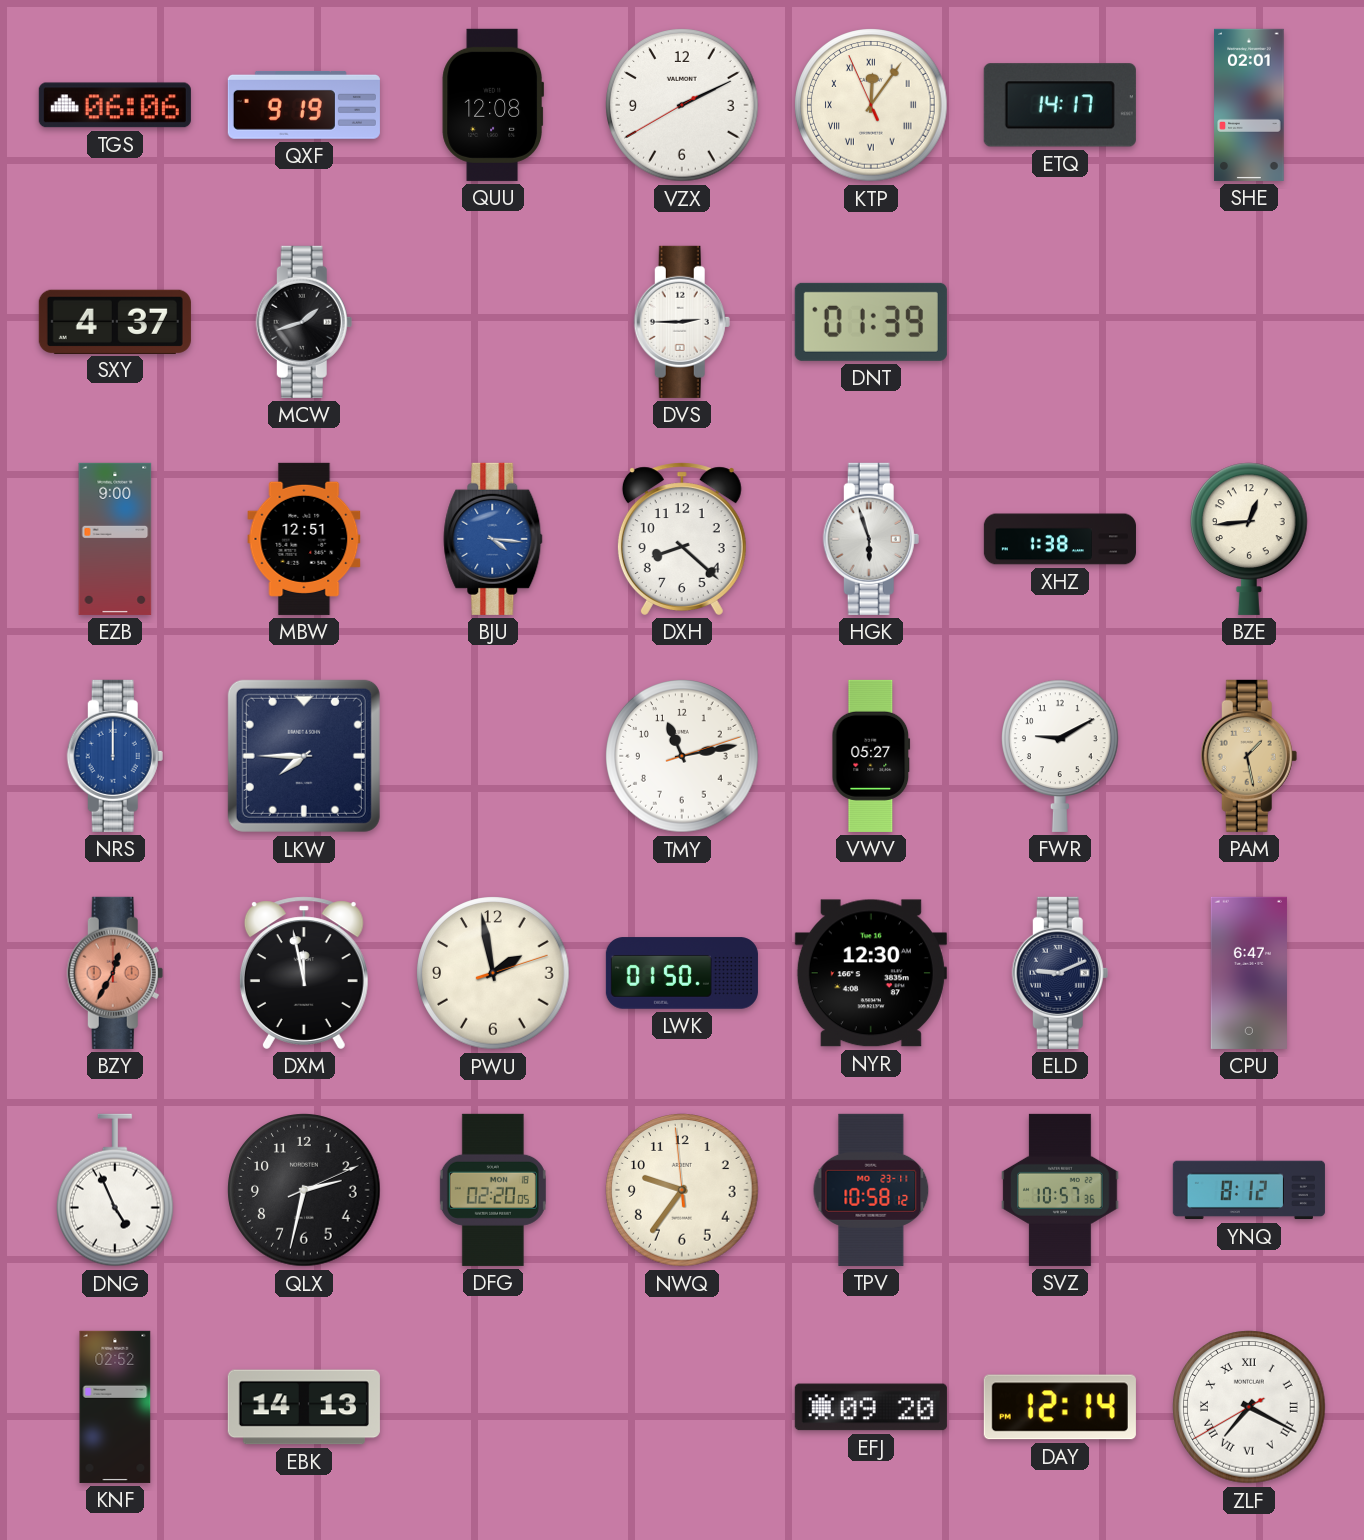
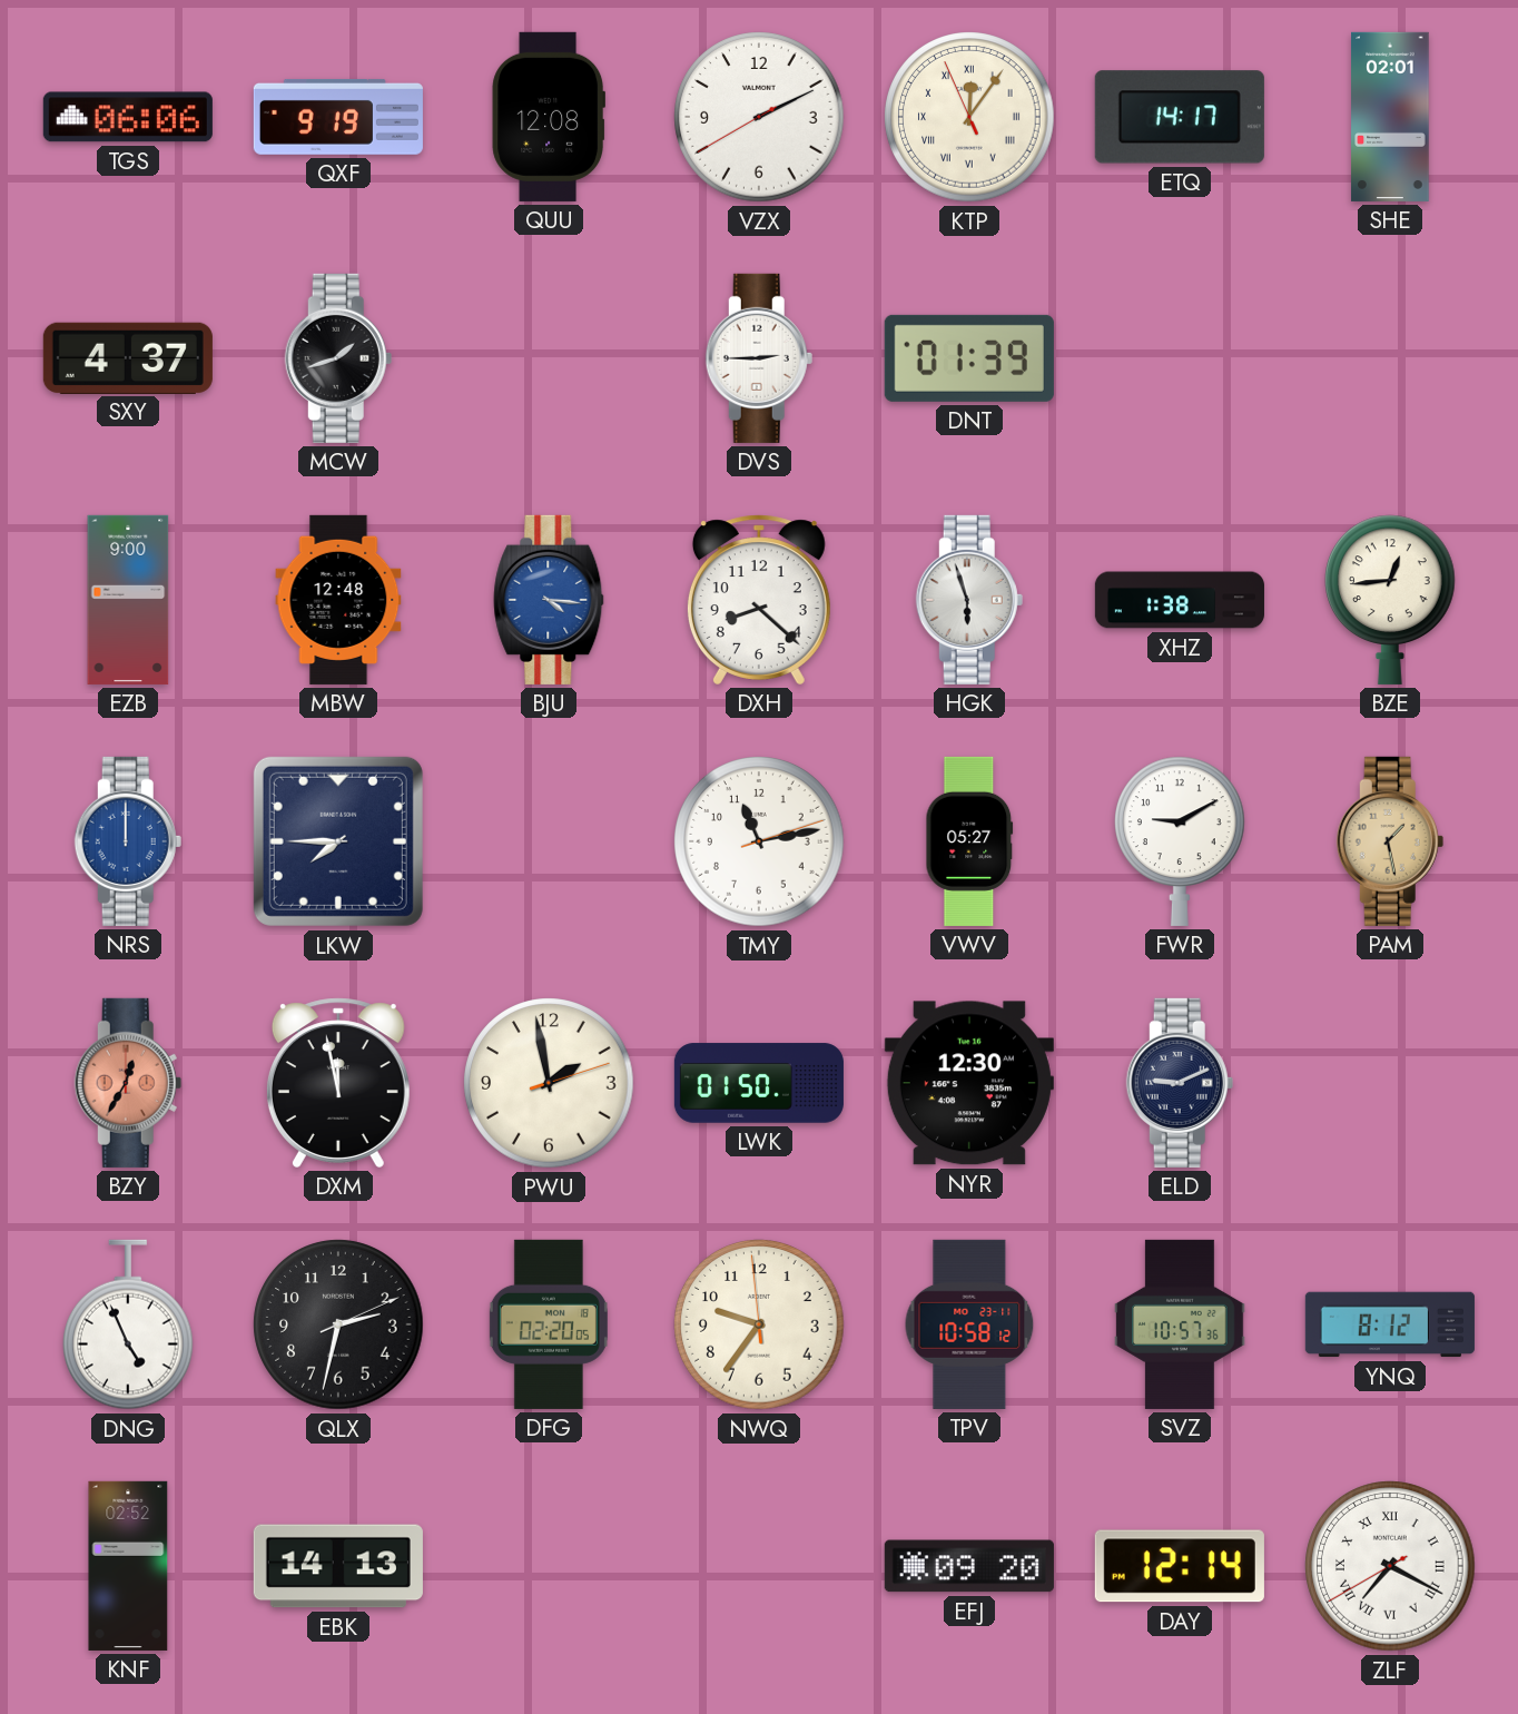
MBW: 12:51 -> 12:48 (338, 600)
CPU: 6:47 -> none (1249, 973)
